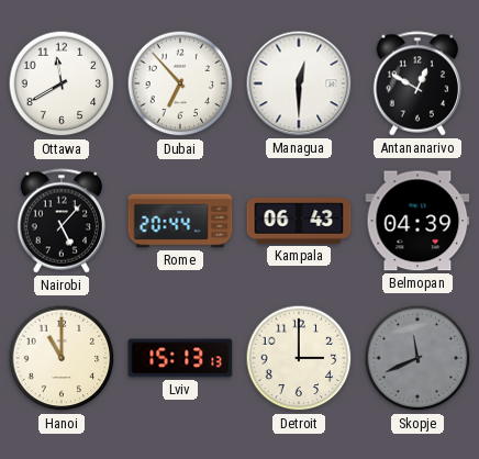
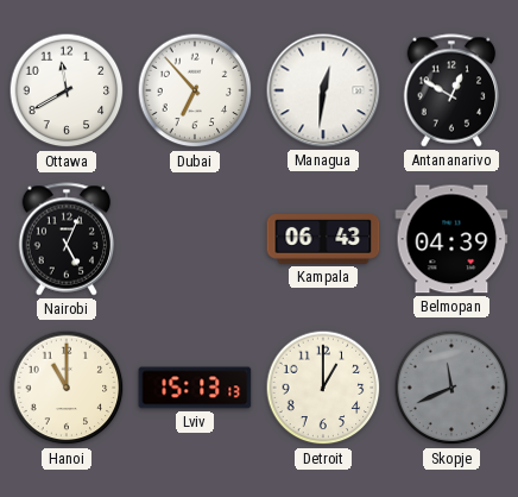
Managua: 12:30 -> 12:31 (323, 90)
Nairobi: 5:07 -> 5:04 (67, 239)
Rome: 20:44 -> none (180, 221)
Detroit: 3:00 -> 1:00 (323, 388)
